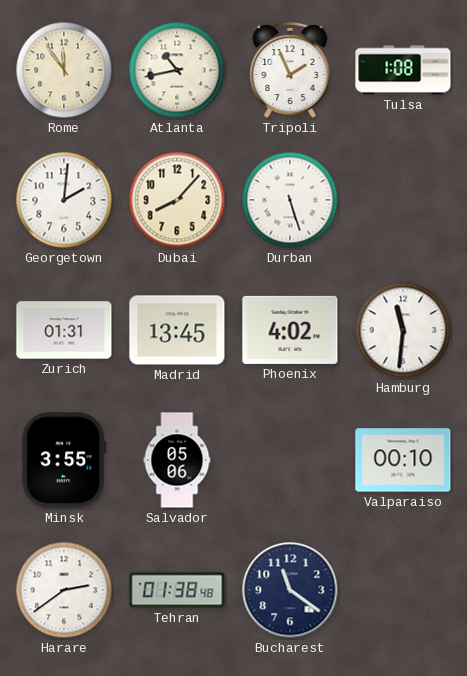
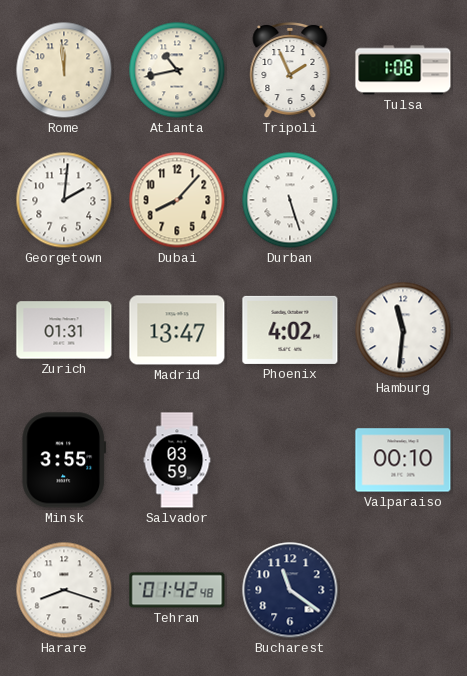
Rome: 11:54 -> 11:59 (64, 70)
Madrid: 13:45 -> 13:47 (177, 330)
Salvador: 05:06 -> 03:59 (177, 460)
Harare: 2:39 -> 8:18 (64, 590)
Tehran: 01:38 -> 01:42 (177, 590)
